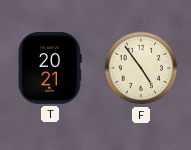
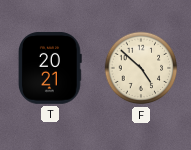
F: 4:54 -> 4:52 (141, 68)
